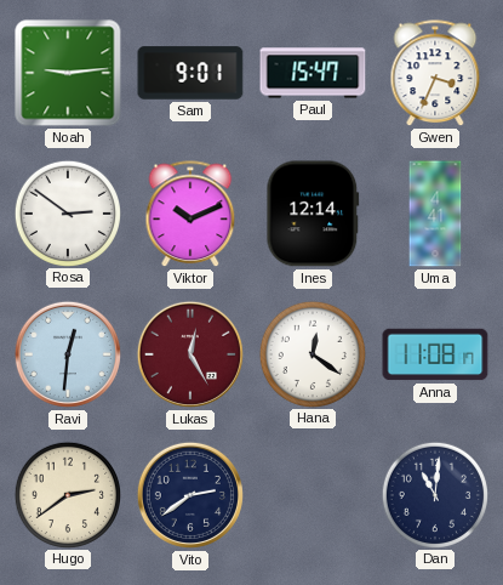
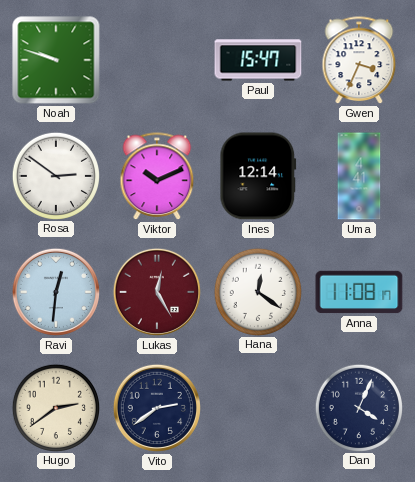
Noah: 9:14 -> 9:48 (56, 60)
Sam: 9:01 -> none (190, 73)
Dan: 11:01 -> 4:04 (358, 407)
